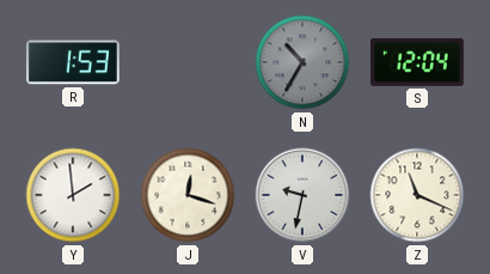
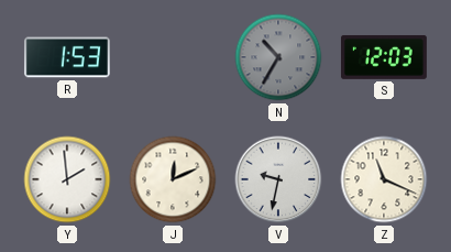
S: 12:04 -> 12:03 (384, 57)
J: 12:18 -> 12:11 (173, 179)
